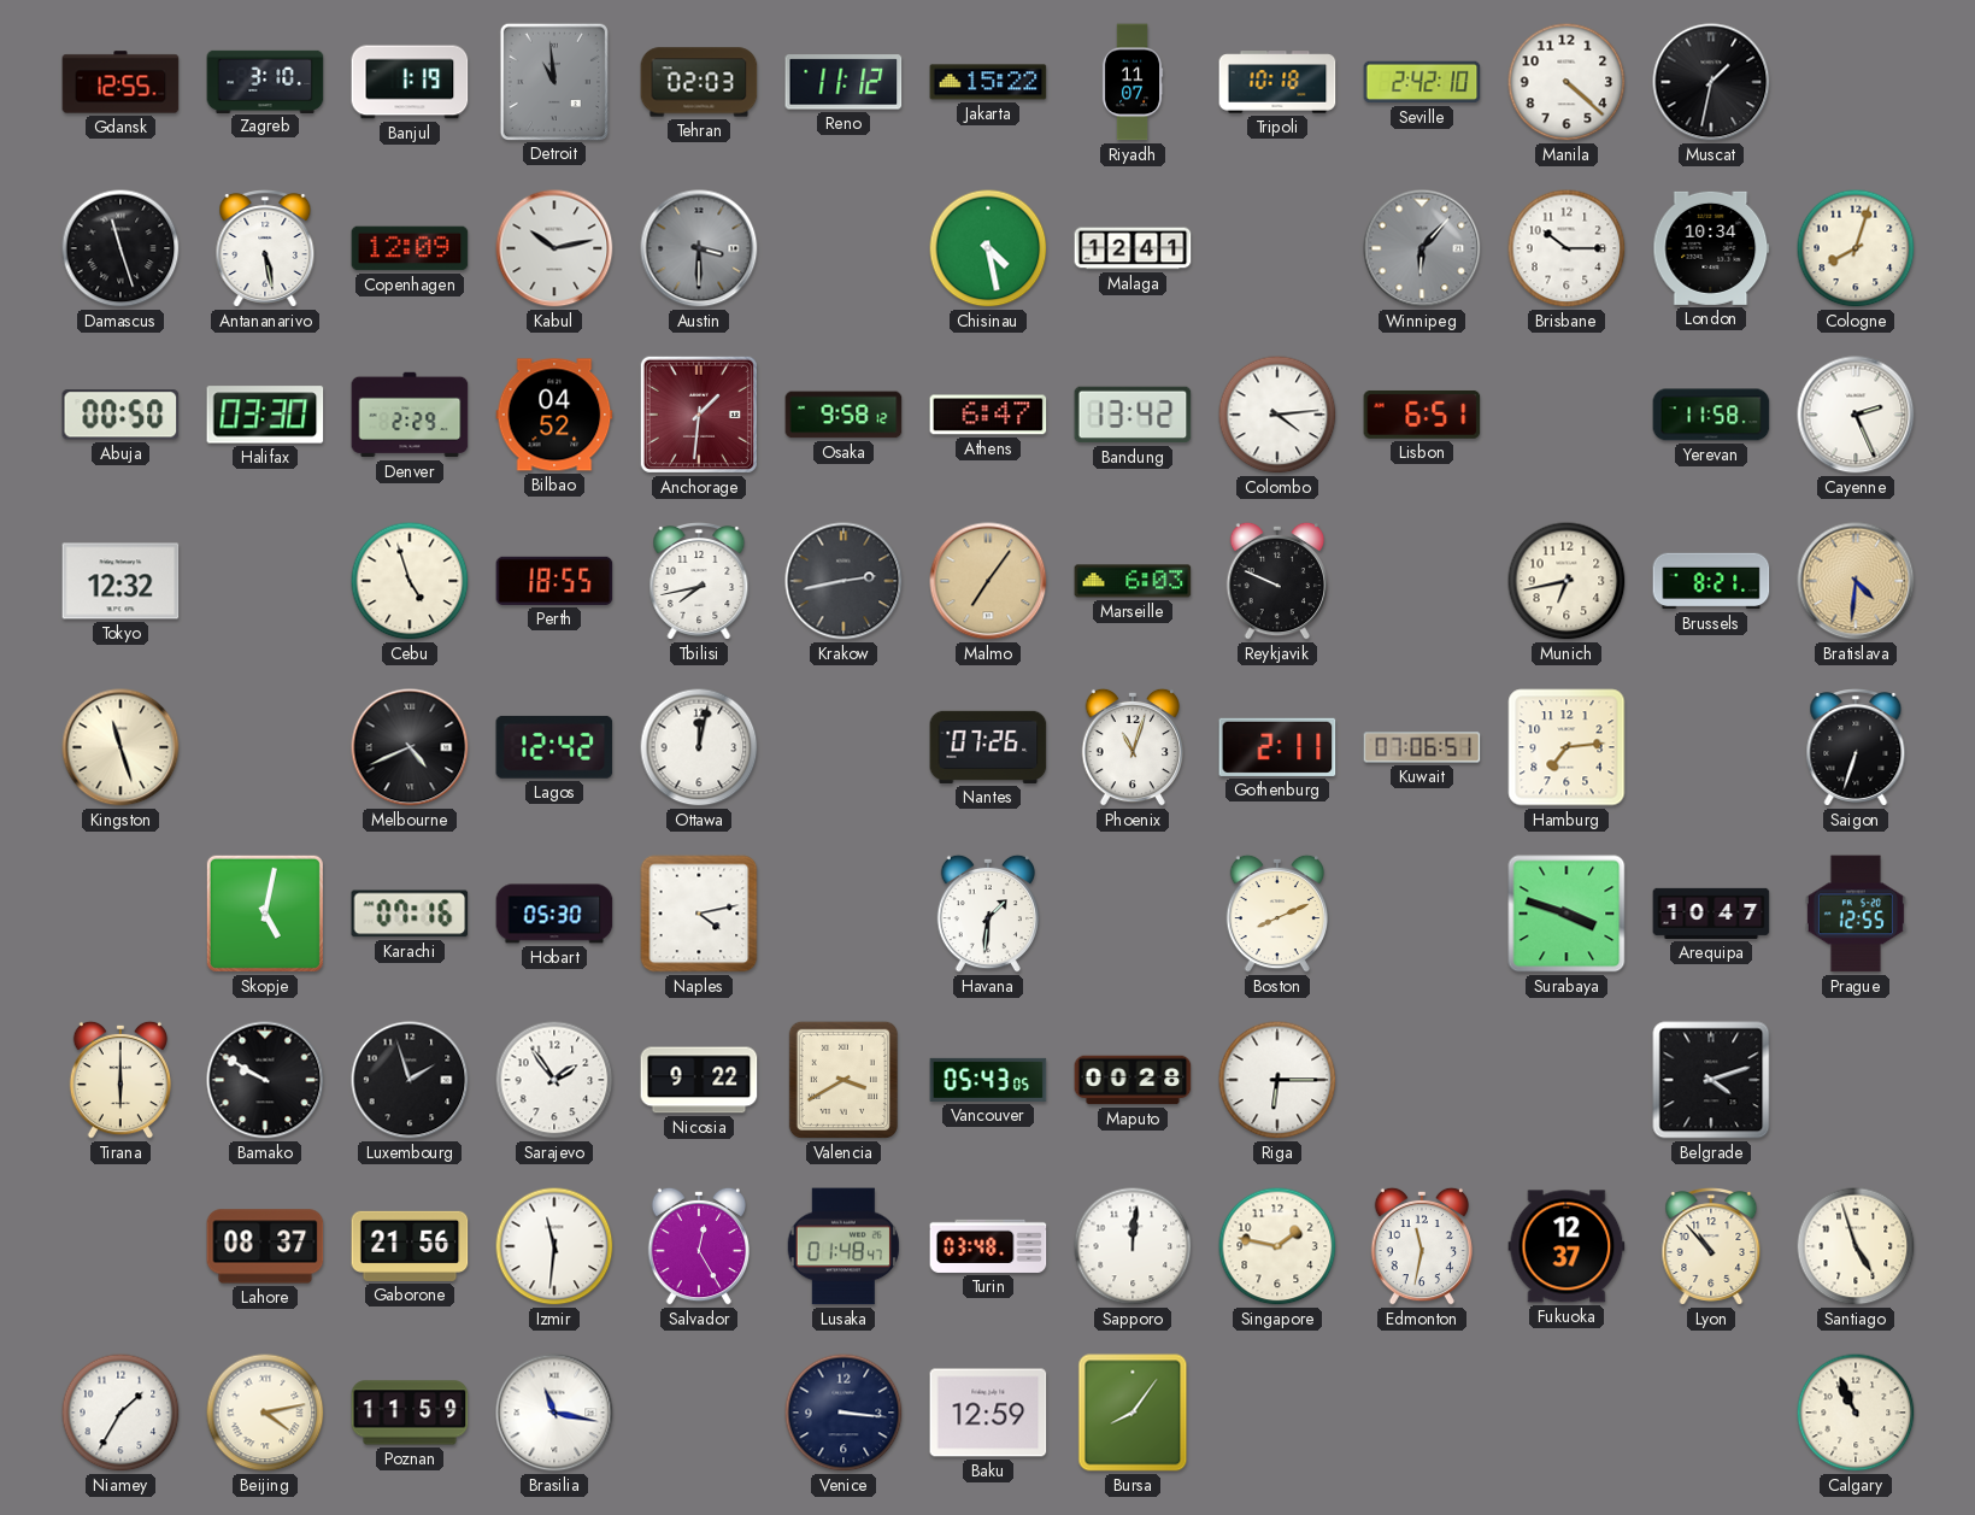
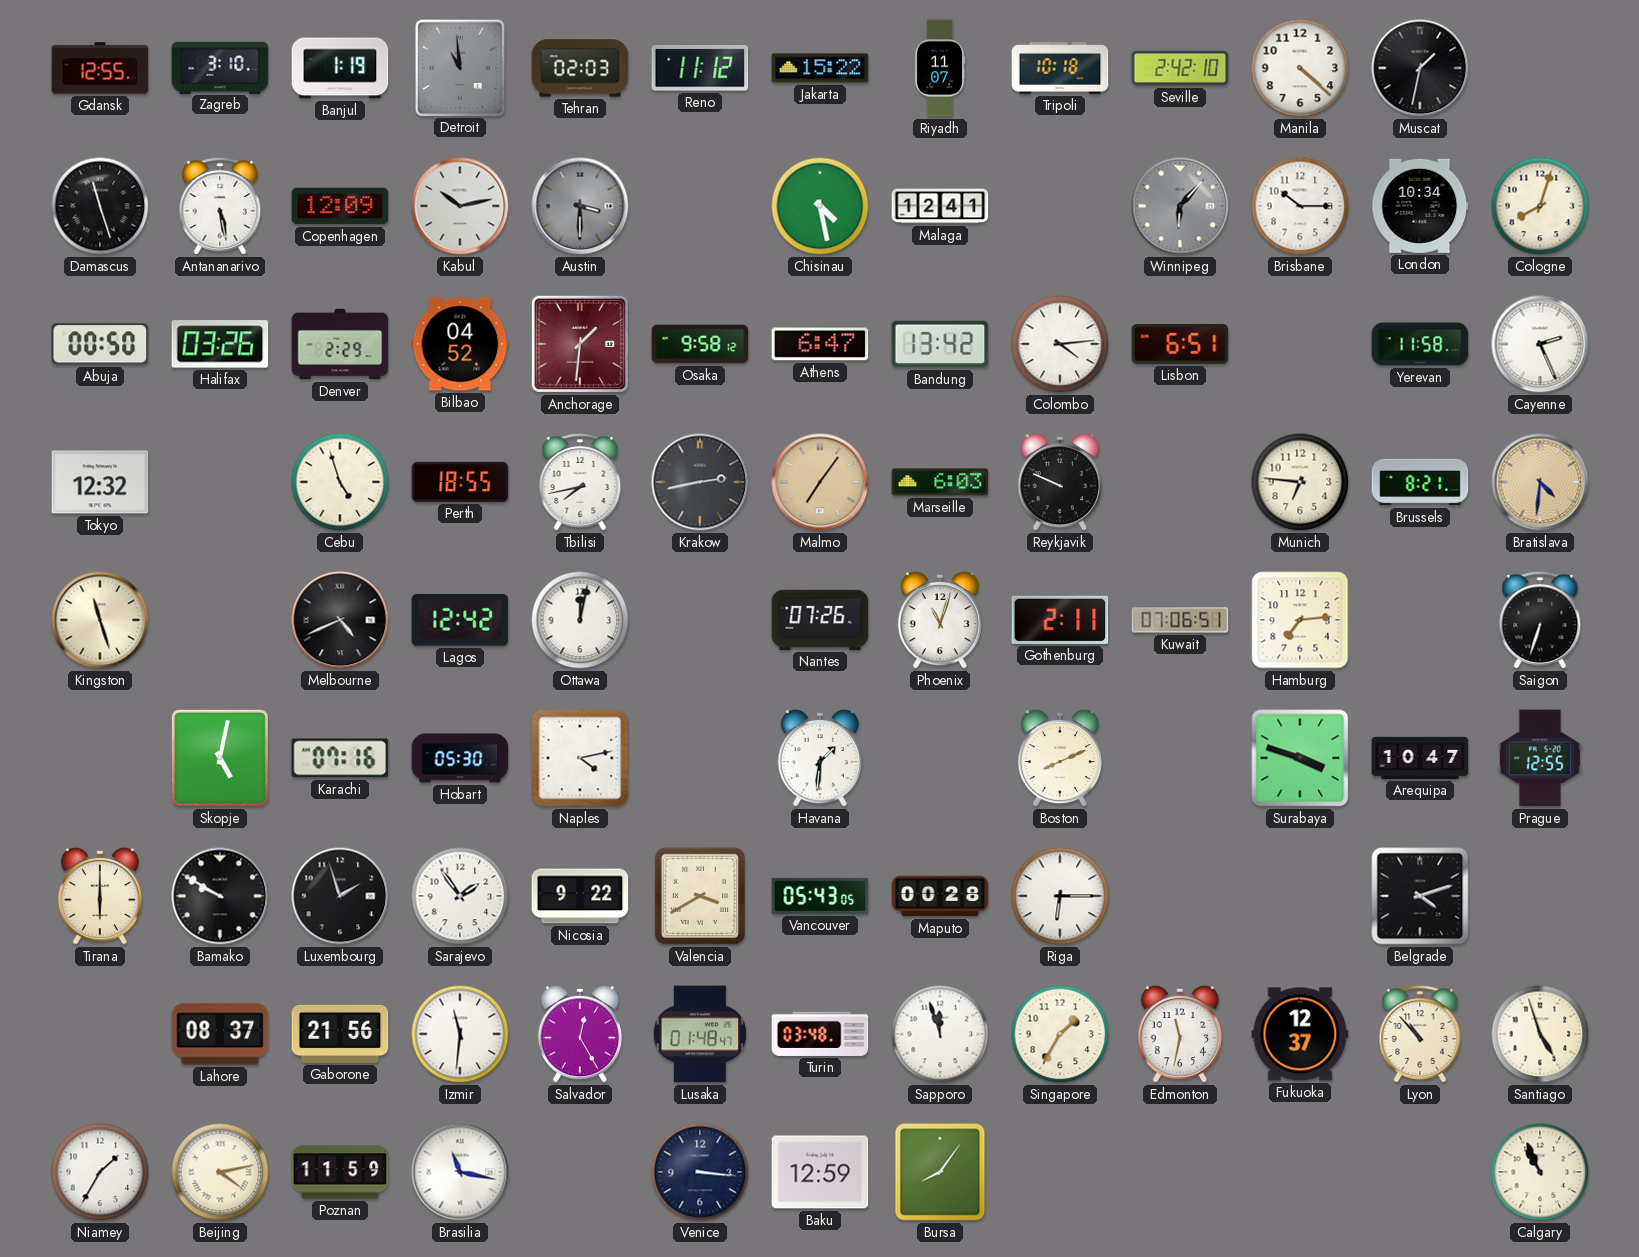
Halifax: 03:30 -> 03:26 (220, 344)
Munich: 6:43 -> 6:46 (1300, 482)
Sapporo: 12:01 -> 11:57 (940, 1034)
Singapore: 1:47 -> 1:35 (1060, 1034)
